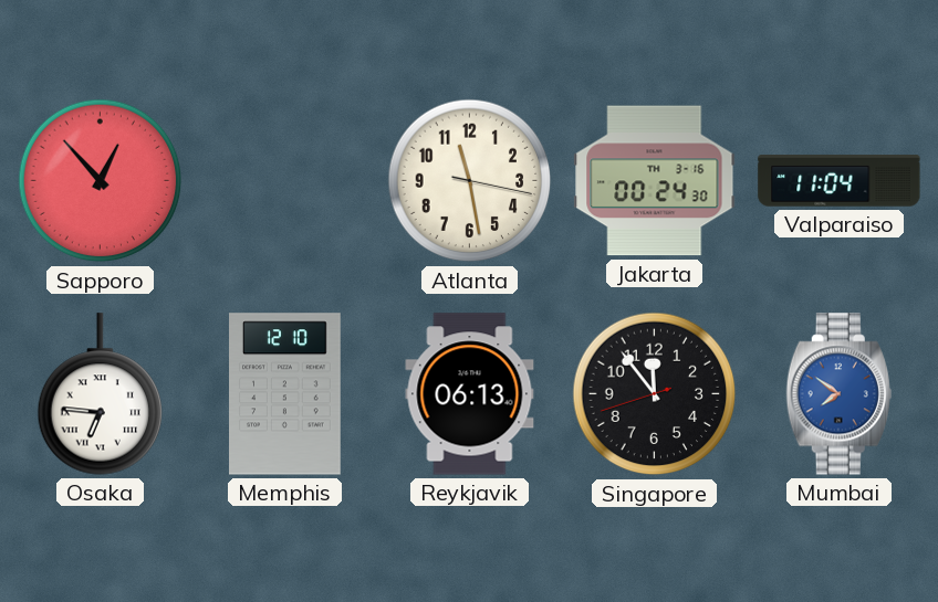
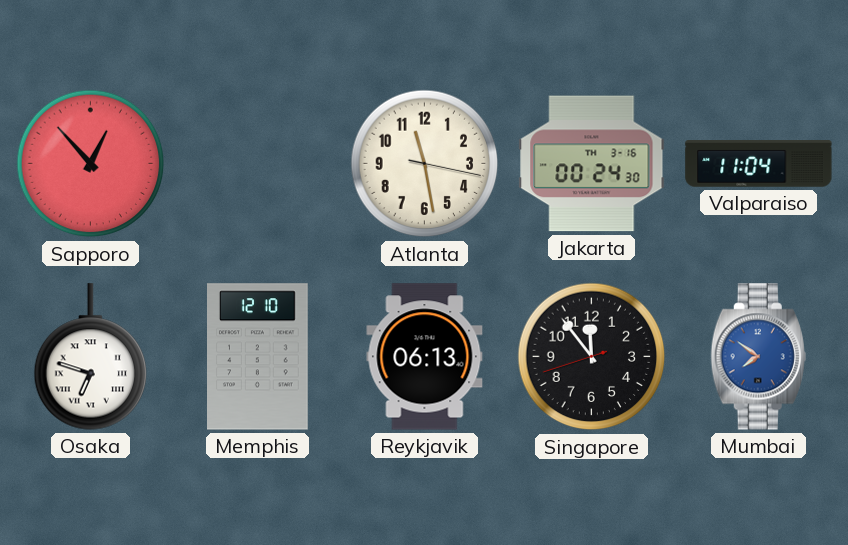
Osaka: 6:46 -> 6:48 (91, 357)
